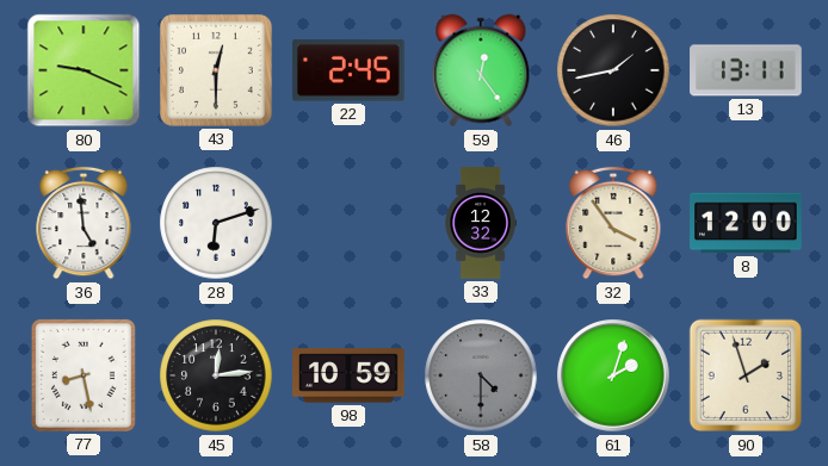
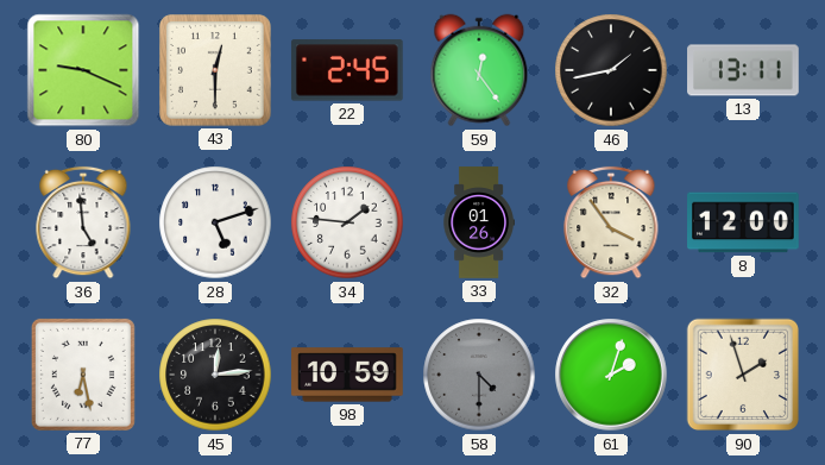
28: 6:12 -> 5:12 (215, 222)
34: none -> 1:46 (347, 222)
33: 12:32 -> 01:26 (478, 222)
77: 8:28 -> 6:28 (83, 375)
